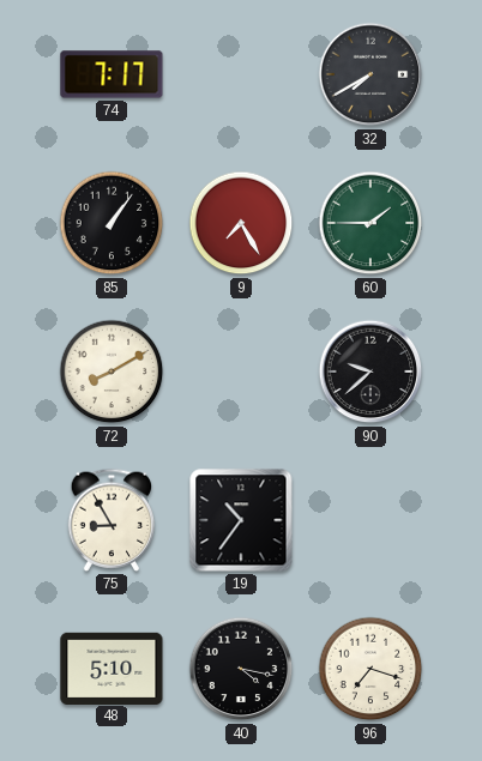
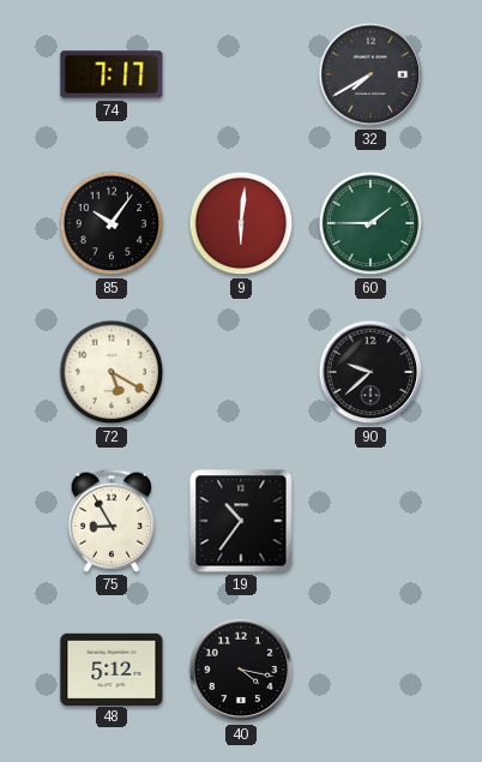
85: 1:06 -> 10:06 (112, 223)
9: 7:25 -> 6:01 (241, 223)
72: 8:10 -> 5:20 (112, 372)
48: 5:10 -> 5:12 (112, 668)
96: 7:18 -> none (370, 669)
